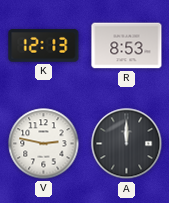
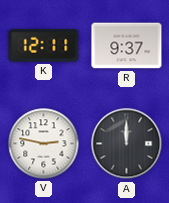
K: 12:13 -> 12:11 (44, 46)
R: 8:53 -> 9:37 (127, 46)
